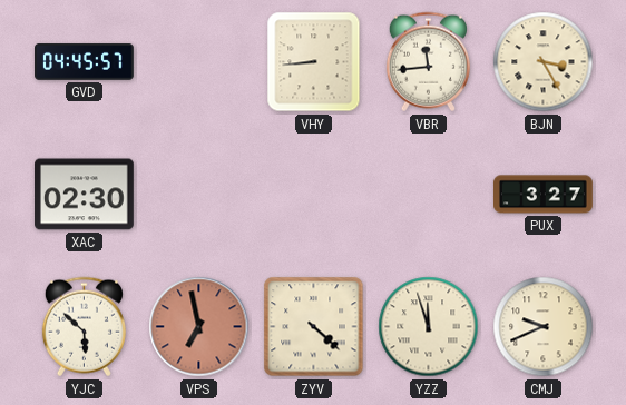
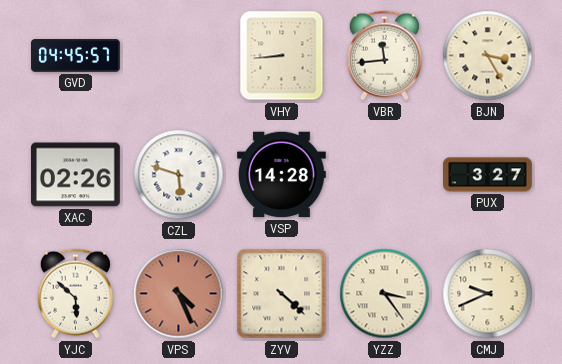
XAC: 02:30 -> 02:26 (76, 175)
CZL: none -> 5:48 (179, 175)
VSP: none -> 14:28 (281, 175)
VPS: 6:58 -> 4:26 (179, 294)
YZZ: 11:57 -> 3:24 (385, 294)
